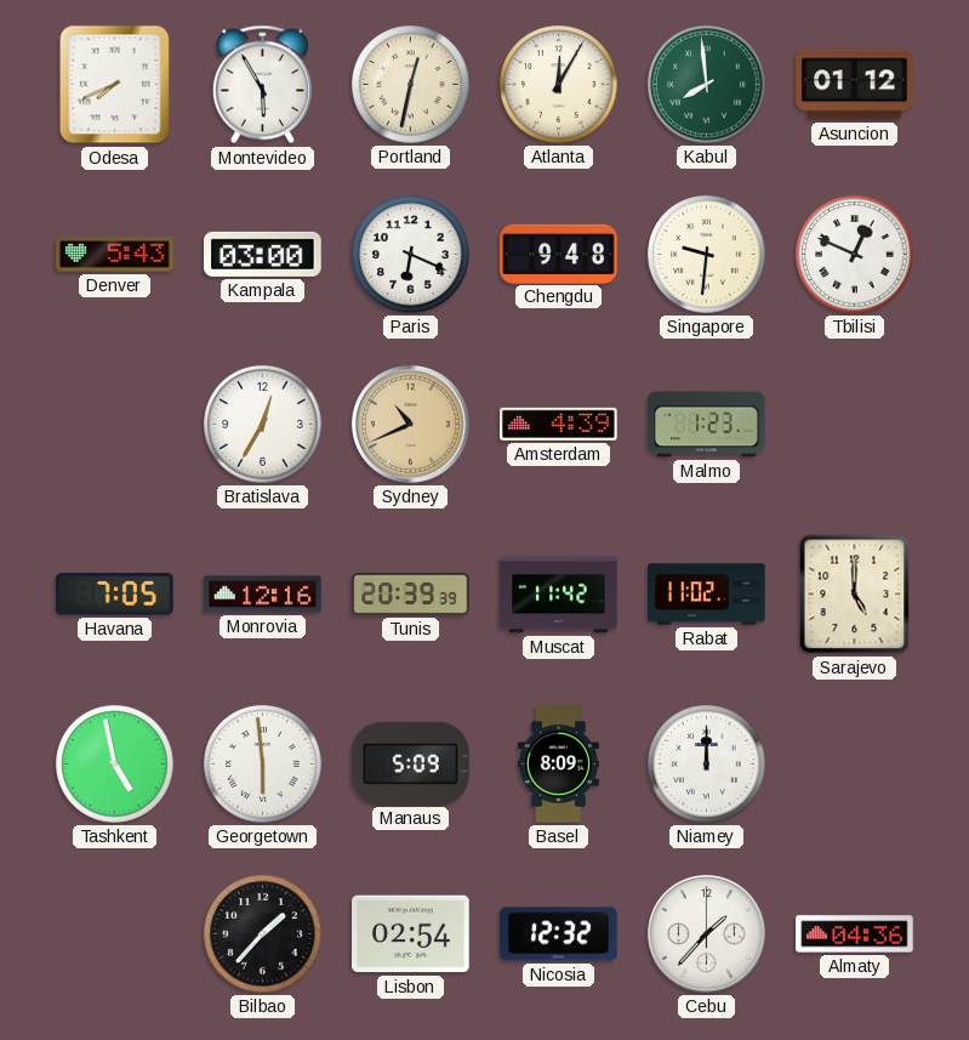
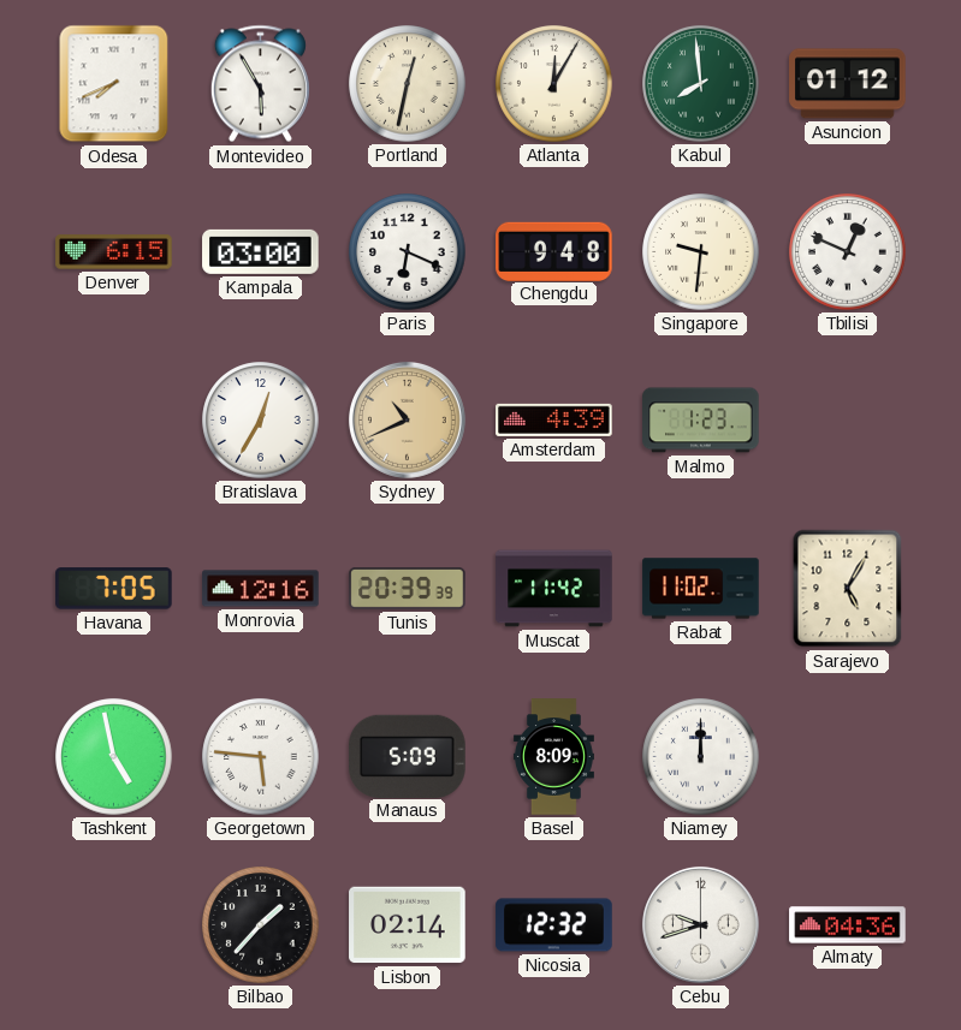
Denver: 5:43 -> 6:15 (114, 252)
Sarajevo: 5:00 -> 5:05 (848, 589)
Georgetown: 5:59 -> 5:46 (261, 757)
Lisbon: 02:54 -> 02:14 (408, 925)
Cebu: 1:37 -> 9:42 (700, 924)
